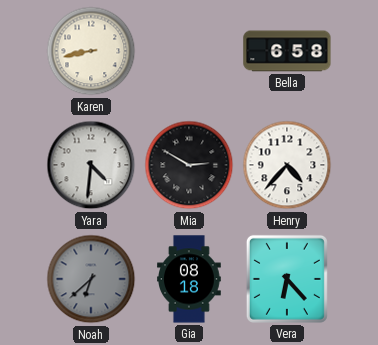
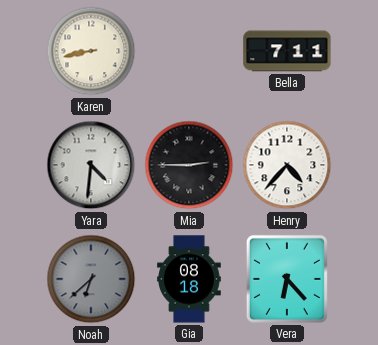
Bella: 6:58 -> 7:11 (287, 51)
Mia: 2:50 -> 2:45 (189, 165)
